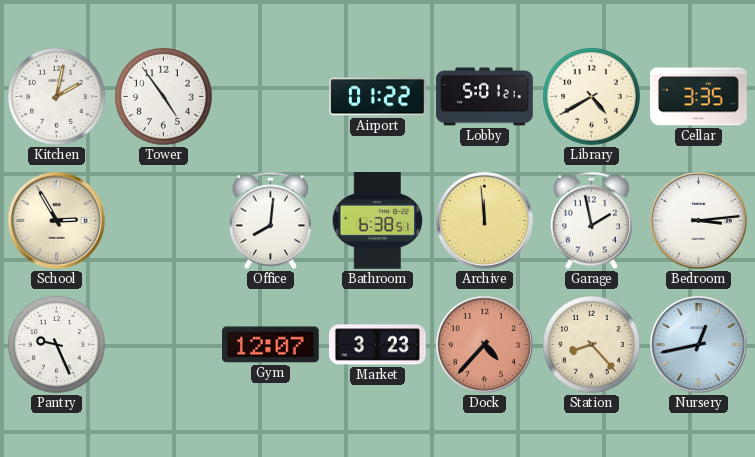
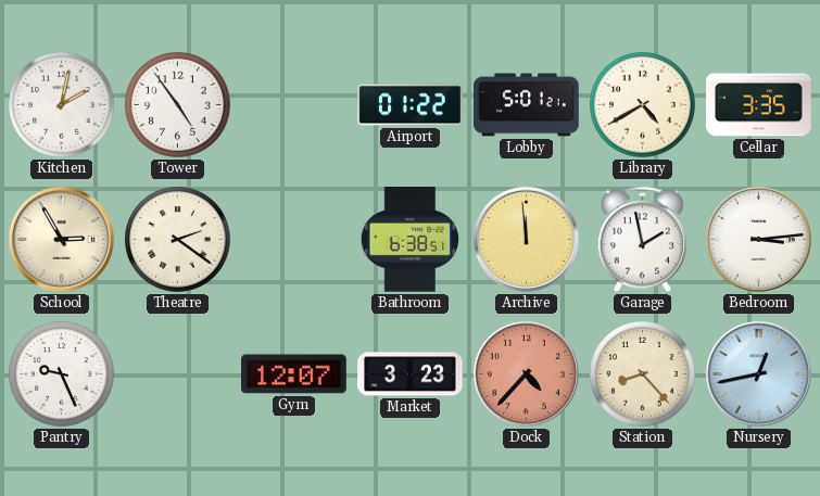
Theatre: none -> 2:21 (178, 240)
Office: 8:01 -> none (270, 221)
